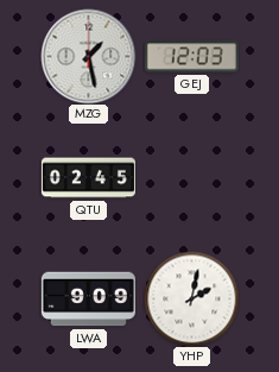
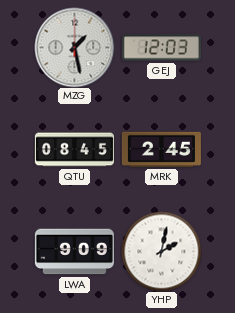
QTU: 02:45 -> 08:45 (74, 150)
MRK: none -> 2:45 (161, 149)
